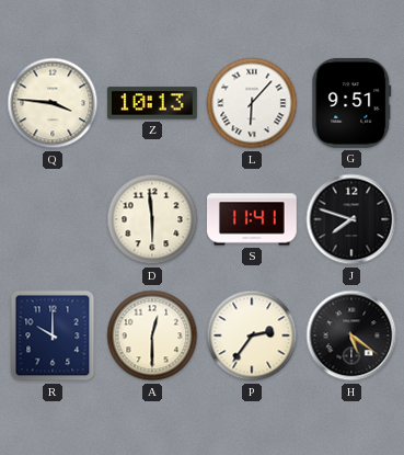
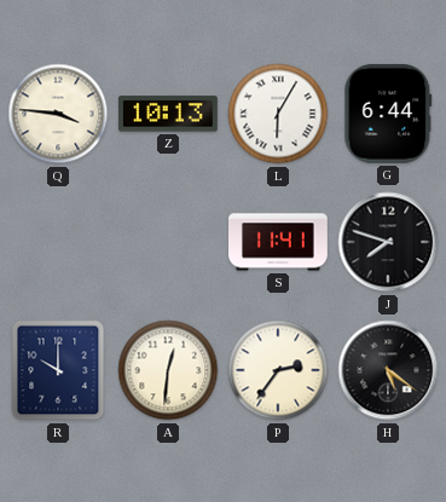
L: 6:07 -> 6:05 (278, 114)
G: 9:51 -> 6:44 (388, 114)
D: 5:59 -> none (152, 219)
A: 12:30 -> 12:31 (168, 370)
